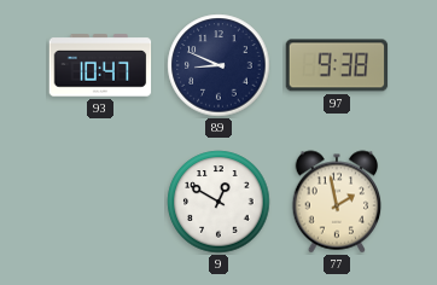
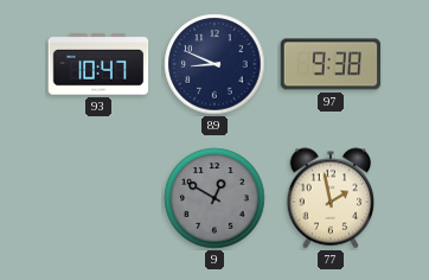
9 dial: white -> grey (214, 198)
